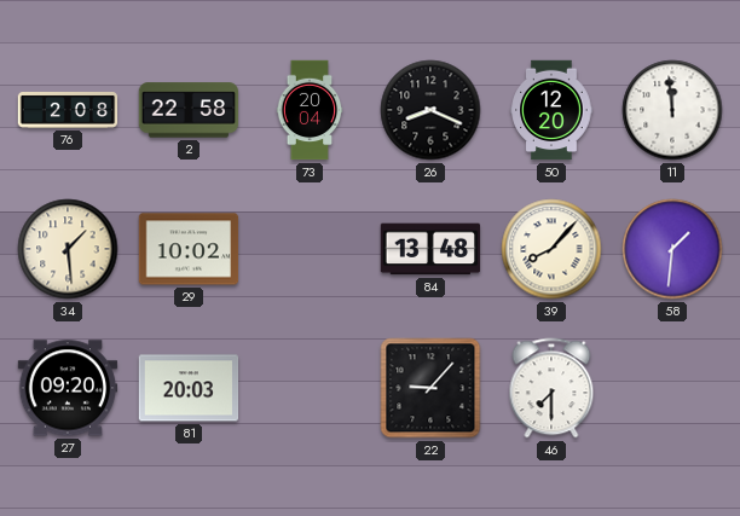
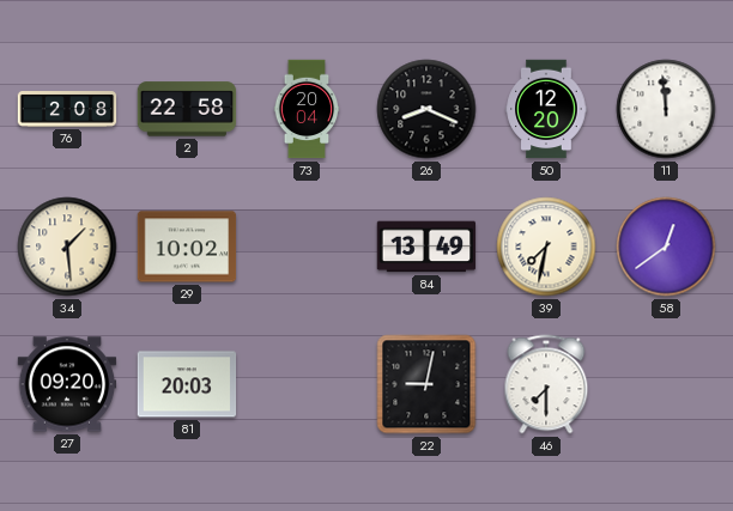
84: 13:48 -> 13:49 (426, 247)
39: 8:07 -> 7:32 (546, 247)
58: 1:31 -> 12:39 (666, 247)
22: 9:07 -> 9:02 (426, 384)
